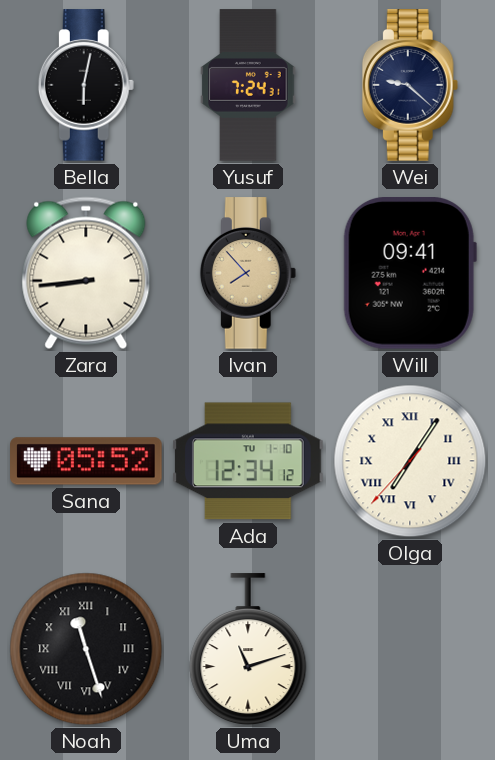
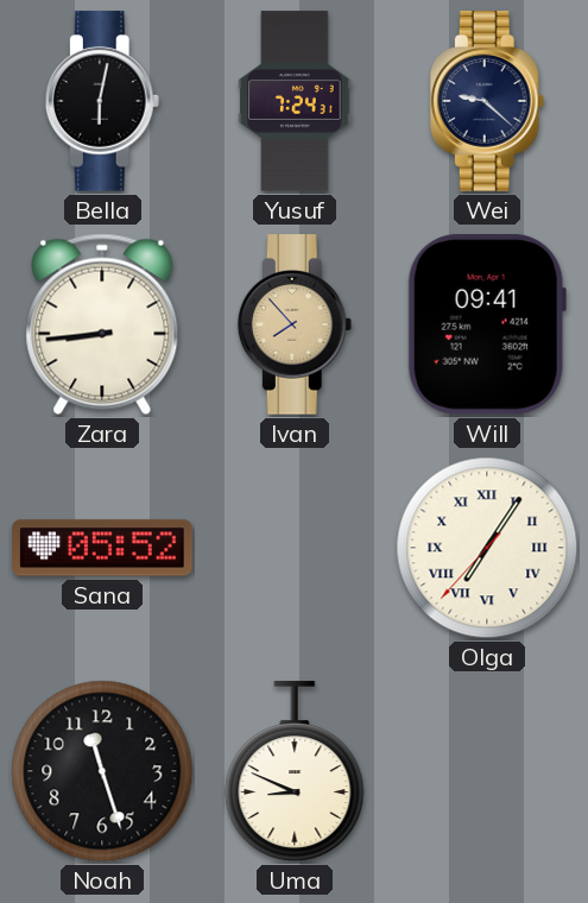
Ada: 12:34 -> none (248, 461)
Noah numerals: Roman -> Arabic (102, 771)
Uma: 11:12 -> 8:49 (295, 772)
